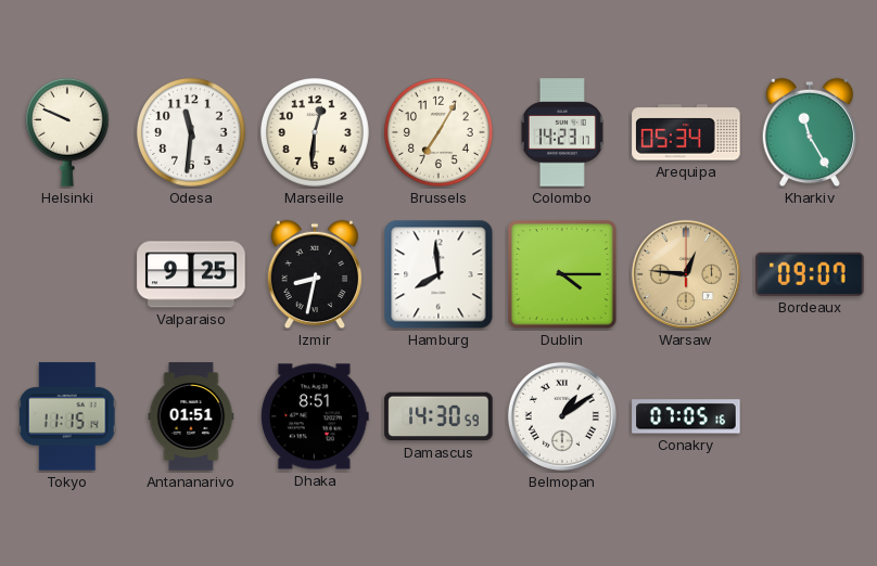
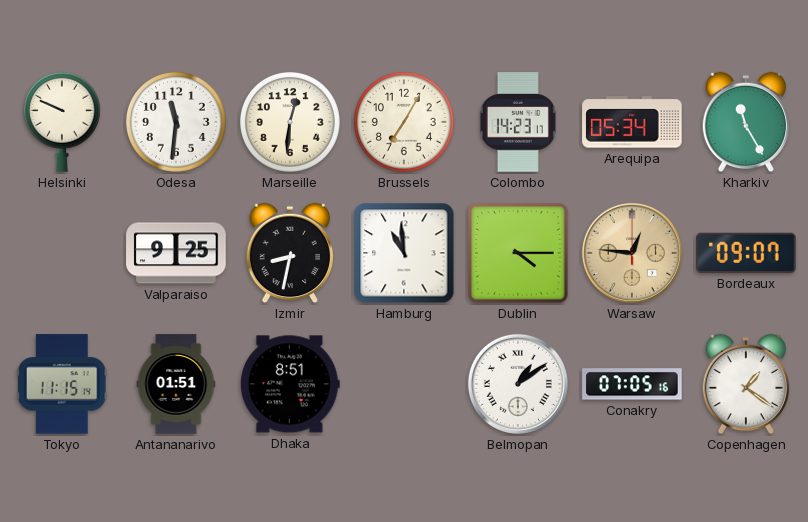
Hamburg: 7:59 -> 10:59 (404, 253)
Damascus: 14:30 -> none (438, 416)
Copenhagen: none -> 1:21 (746, 384)
